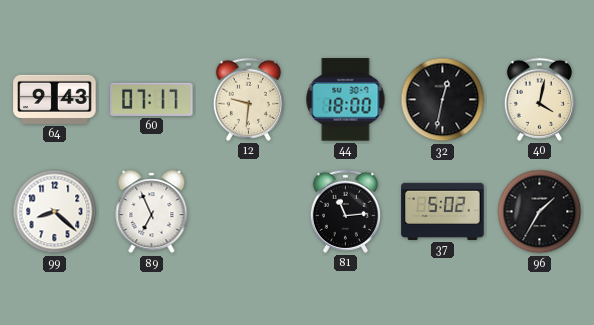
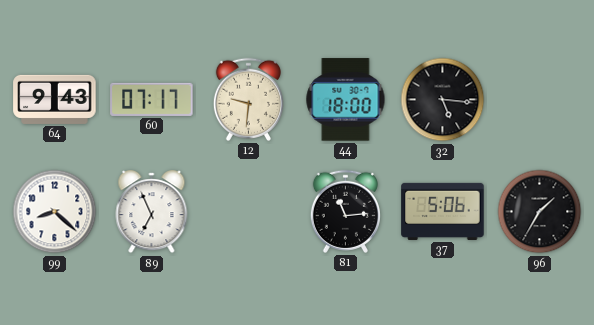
32: 12:32 -> 5:16 (443, 100)
40: 4:02 -> none (539, 99)
37: 5:02 -> 5:06 (443, 211)
